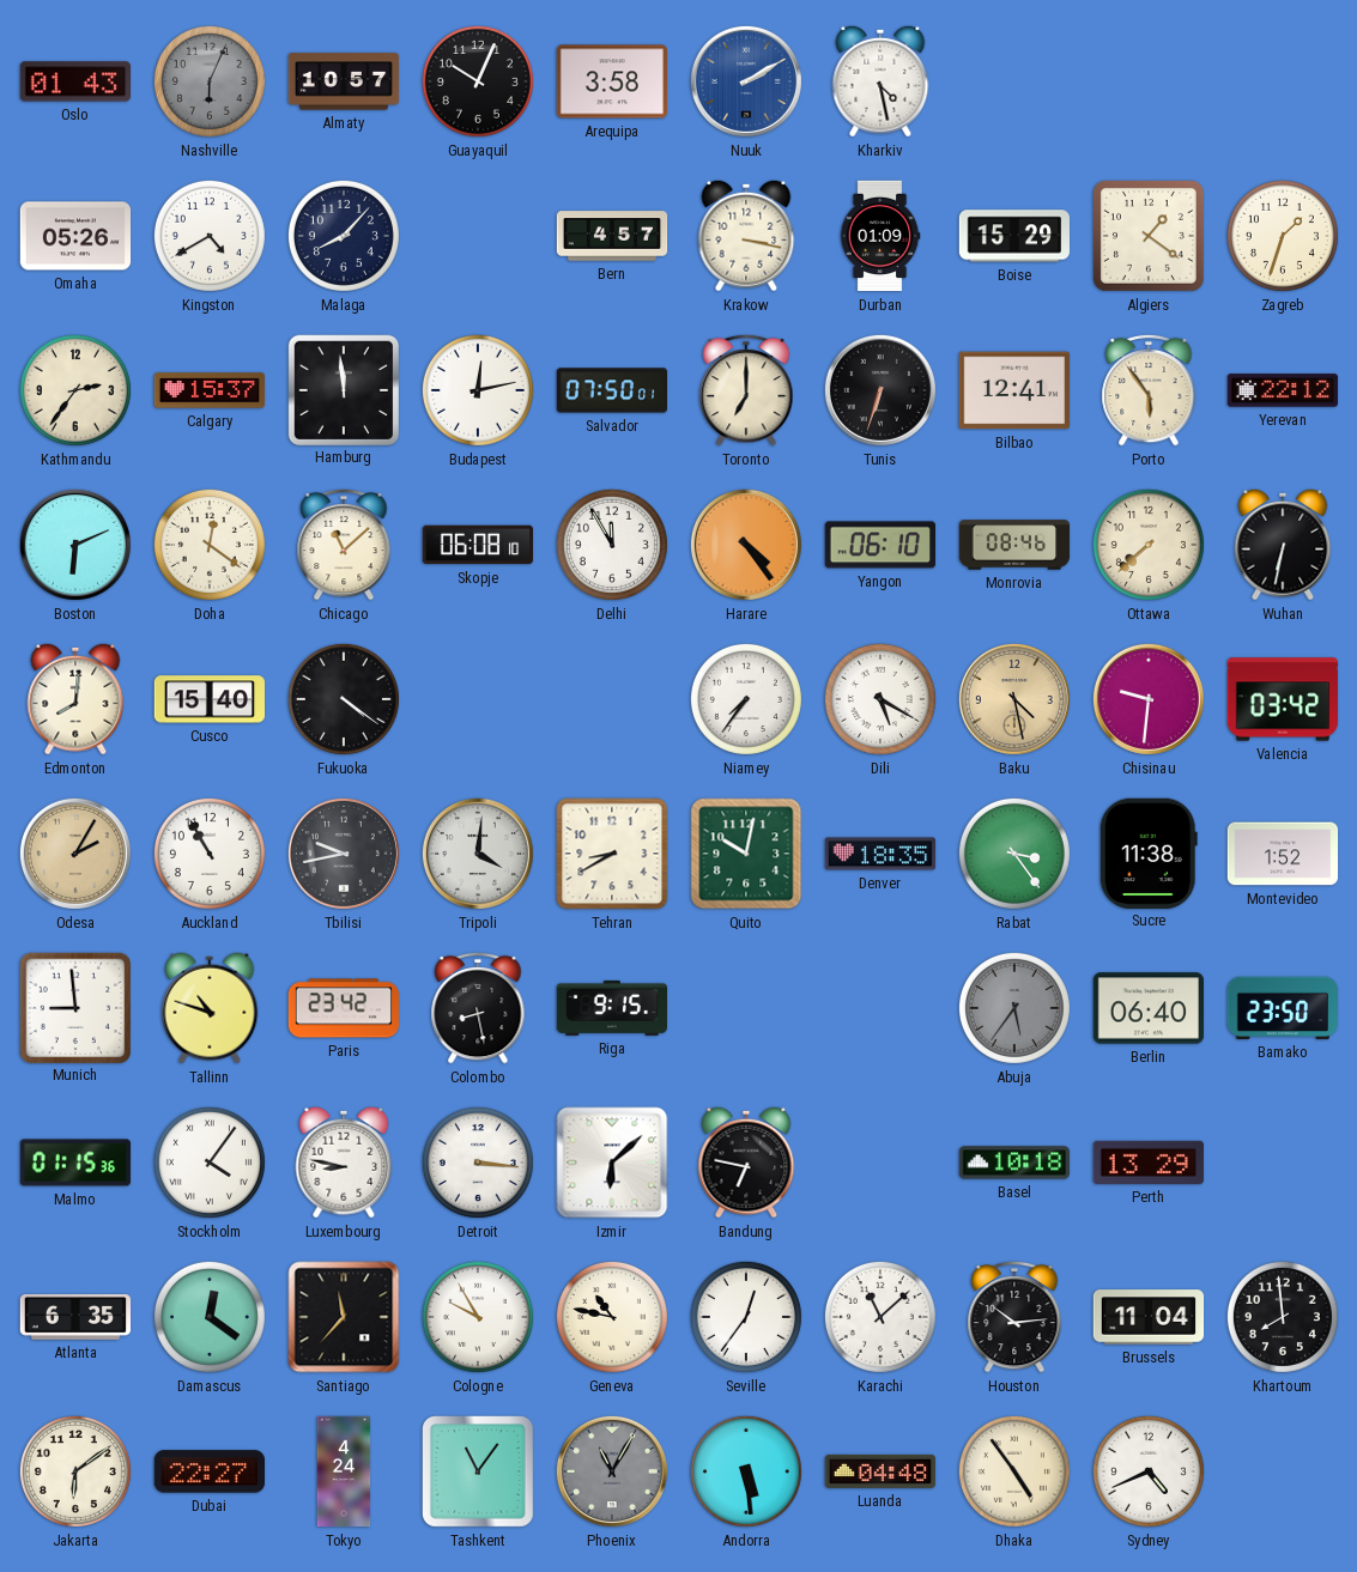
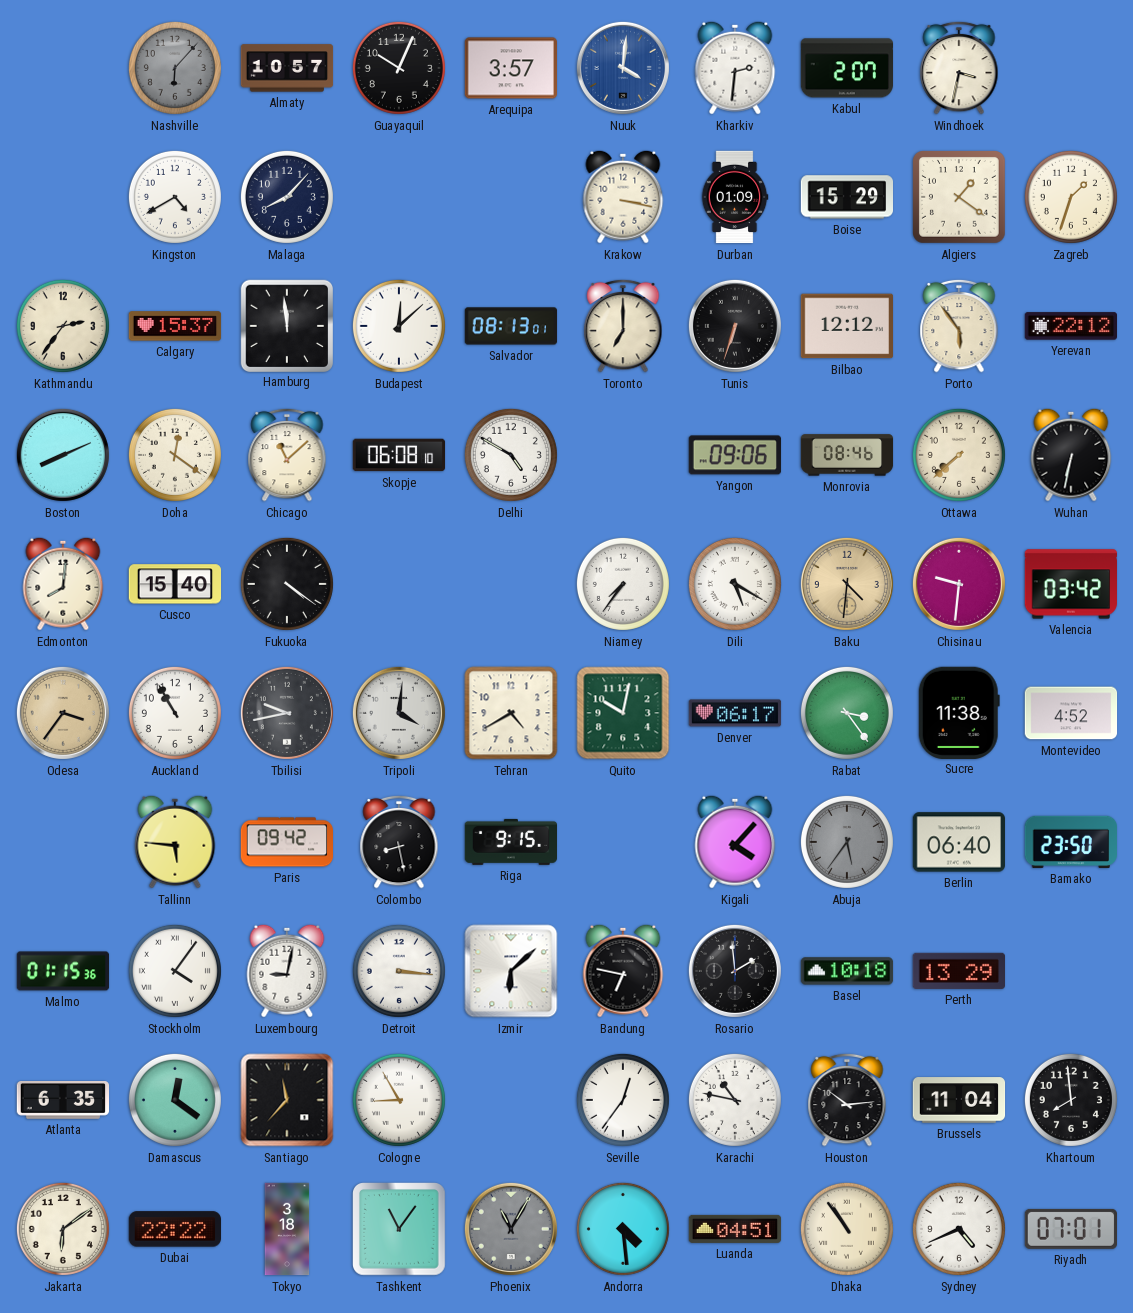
Oslo: 01:43 -> none (75, 81)
Nashville: 6:04 -> 6:07 (175, 68)
Arequipa: 3:58 -> 3:57 (510, 68)
Nuuk: 2:10 -> 4:01 (623, 68)
Kharkiv: 4:28 -> 2:31 (735, 68)
Kabul: none -> 2:07 (846, 68)
Windhoek: none -> 3:32 (959, 68)
Omaha: 05:26 -> none (75, 236)
Bern: 4:57 -> none (612, 236)
Budapest: 12:13 -> 12:08 (399, 326)
Salvador: 07:50 -> 08:13 (511, 326)
Bilbao: 12:41 -> 12:12 (846, 326)
Boston: 6:11 -> 8:11 (63, 455)
Delhi: 11:55 -> 4:50 (511, 455)
Harare: 4:24 -> none (746, 545)
Yangon: 06:10 -> 09:06 (734, 455)
Baku: 4:28 -> 4:31 (847, 584)
Odesa: 2:05 -> 3:36 (63, 713)
Tehran: 8:40 -> 4:40 (511, 713)
Denver: 18:35 -> 06:17 (735, 713)
Montevideo: 1:52 -> 4:52 (1071, 713)
Munich: 8:59 -> none (74, 1007)
Tallinn: 10:48 -> 5:46 (175, 842)
Paris: 23:42 -> 09:42 (286, 842)
Kigali: none -> 4:07 (735, 842)
Luxembourg: 8:47 -> 9:02 (287, 971)
Rosario: none -> 1:59 (735, 971)
Cologne: 9:55 -> 8:55 (399, 1100)
Geneva: 10:47 -> none (612, 1317)
Karachi: 11:08 -> 10:47 (735, 1100)
Dubai: 22:27 -> 22:22 (174, 1229)
Tokyo: 4:24 -> 3:18 (287, 1229)
Andorra: 5:29 -> 4:29 (623, 1229)
Luanda: 04:48 -> 04:51 (735, 1229)
Dhaka: 4:54 -> 10:54 (847, 1229)
Riyadh: none -> 07:01 (1070, 1229)
